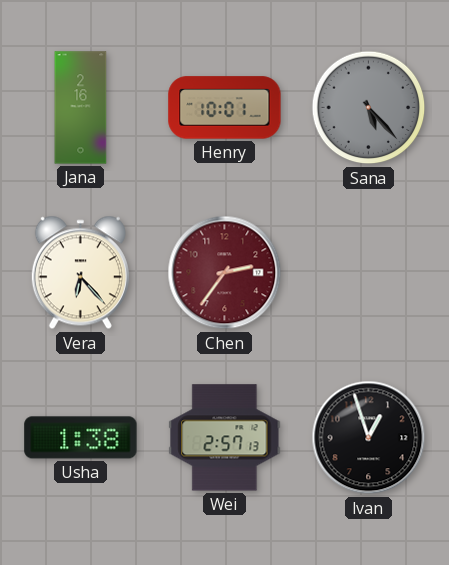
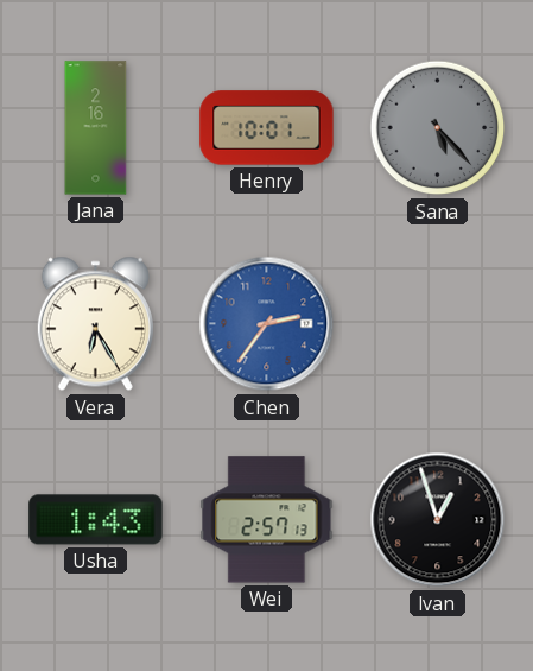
Vera: 6:23 -> 6:25 (95, 324)
Chen dial: burgundy -> blue (267, 324)
Usha: 1:38 -> 1:43 (96, 520)
